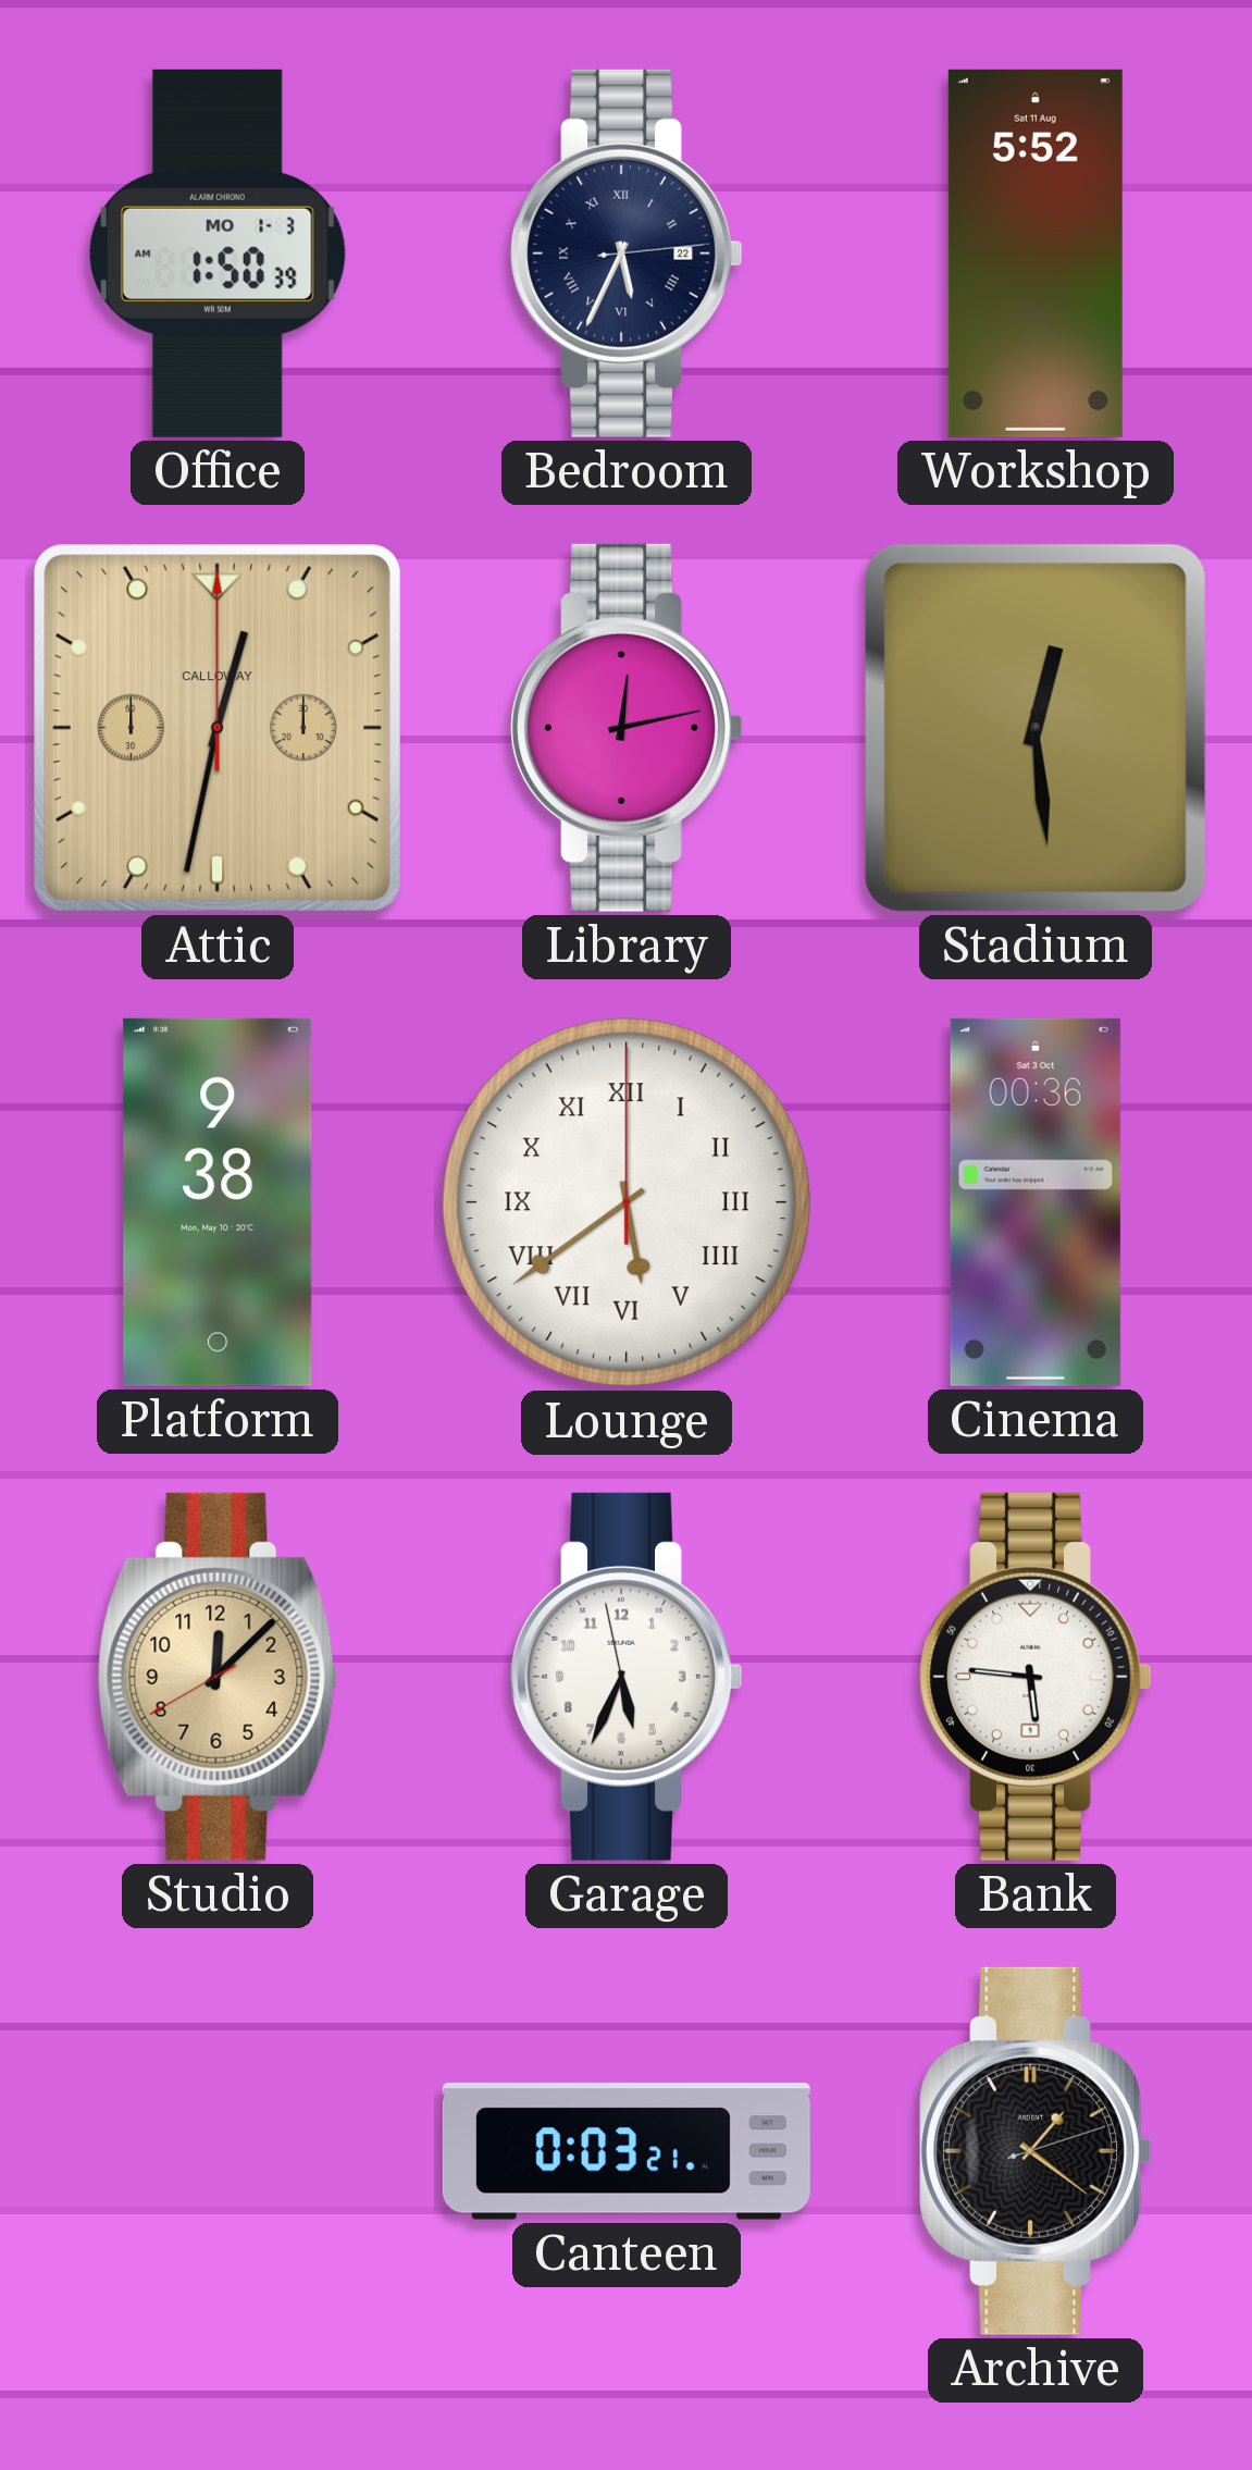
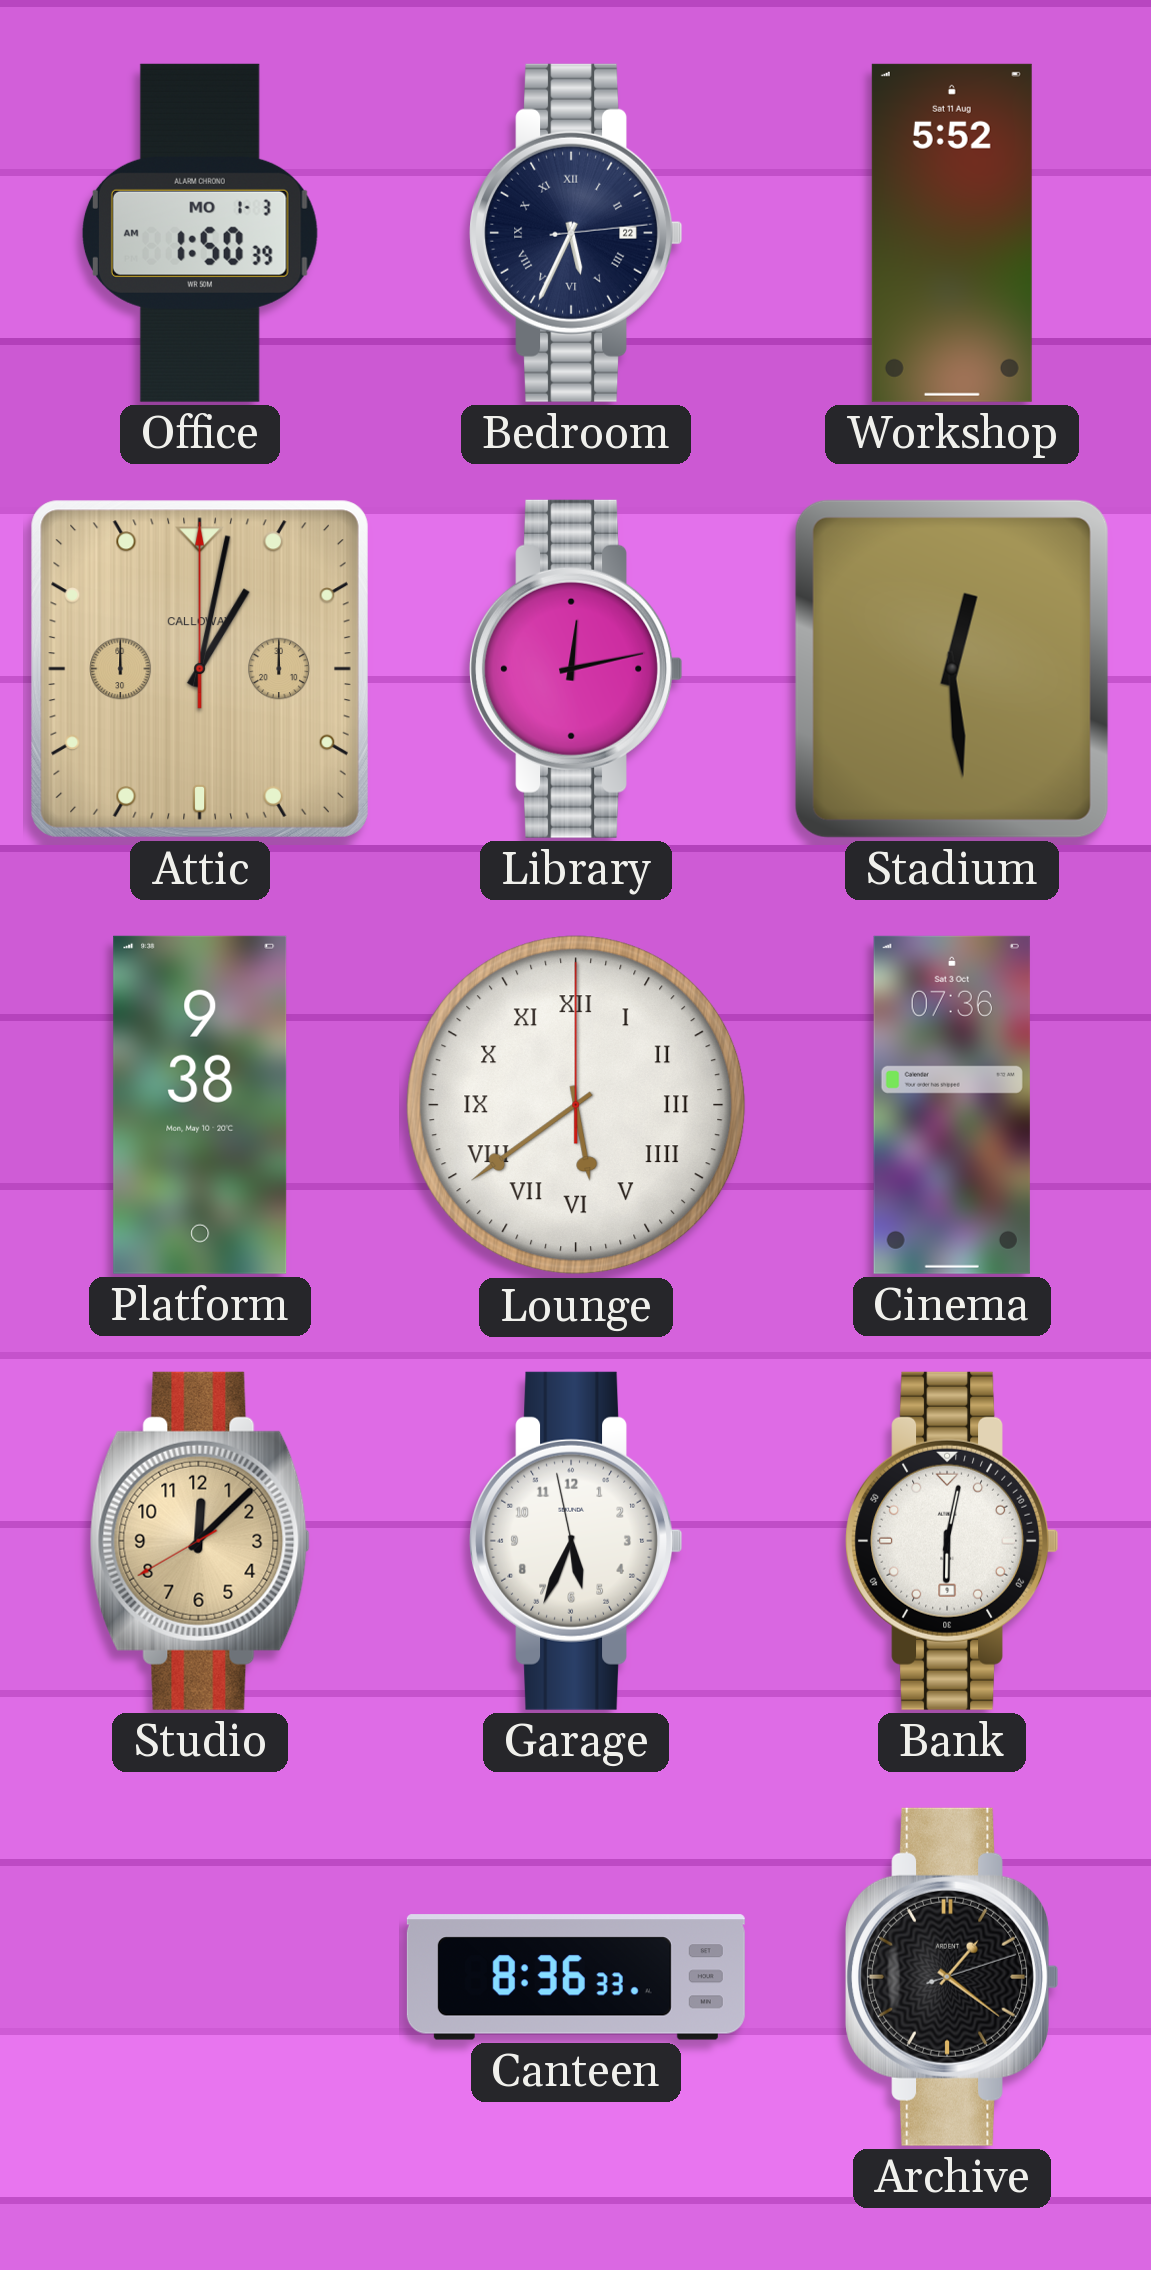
Attic: 12:32 -> 1:02 (200, 669)
Cinema: 00:36 -> 07:36 (952, 1105)
Bank: 5:46 -> 6:02 (952, 1541)
Canteen: 0:03 -> 8:36 (576, 1977)
